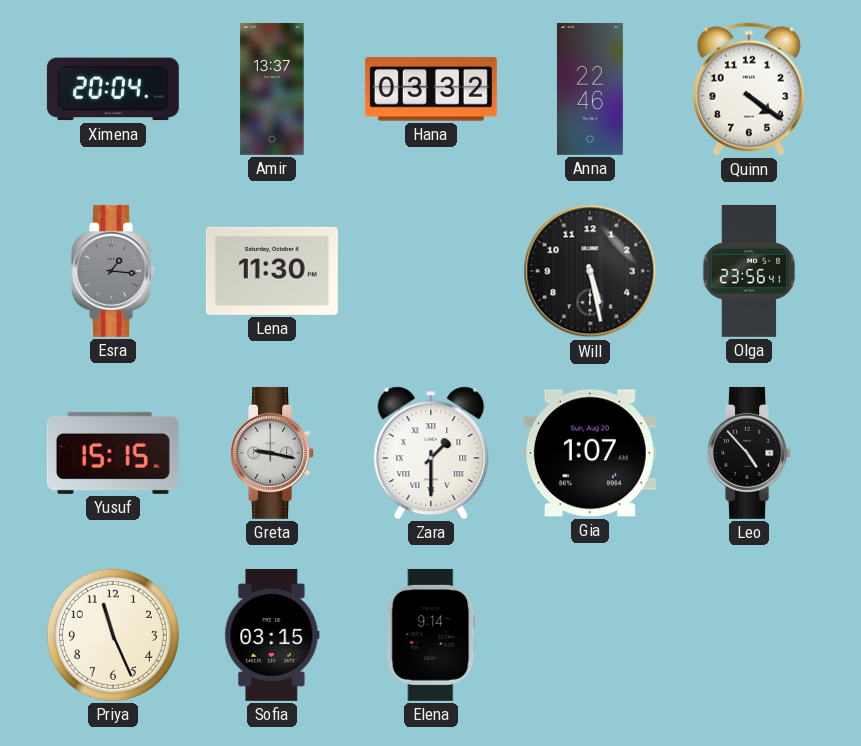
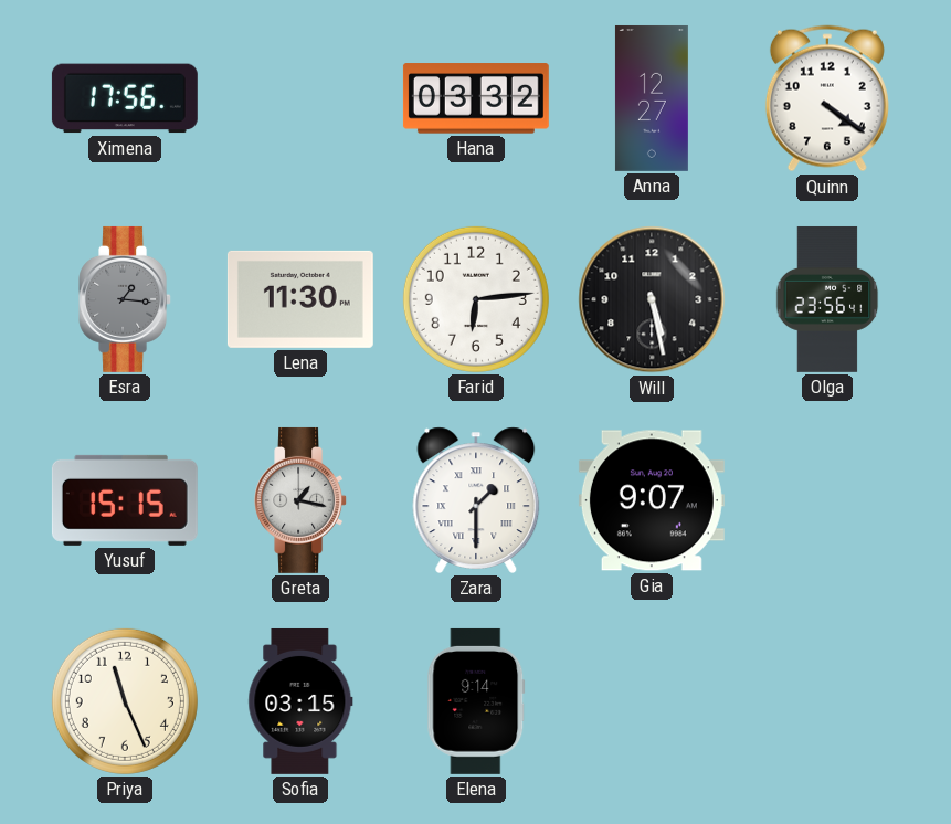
Ximena: 20:04 -> 17:56 (125, 98)
Amir: 13:37 -> none (272, 89)
Anna: 22:46 -> 12:27 (652, 98)
Farid: none -> 6:14 (476, 299)
Greta: 9:17 -> 1:17 (302, 500)
Gia: 1:07 -> 9:07 (652, 500)
Leo: 4:53 -> none (750, 453)
